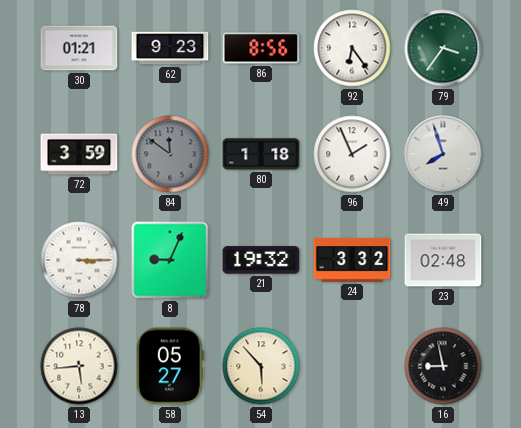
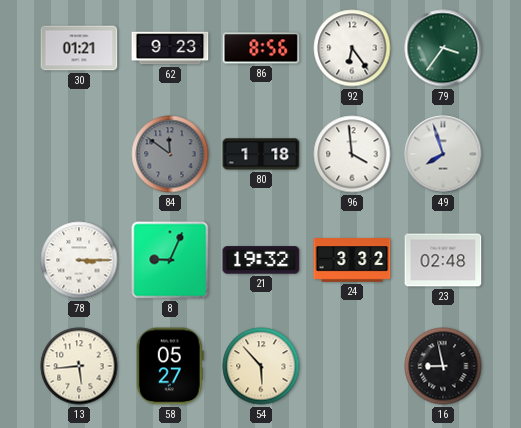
72: 3:59 -> none (79, 154)
96: 1:56 -> 3:59 (352, 154)
